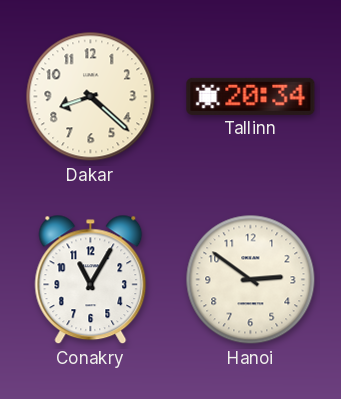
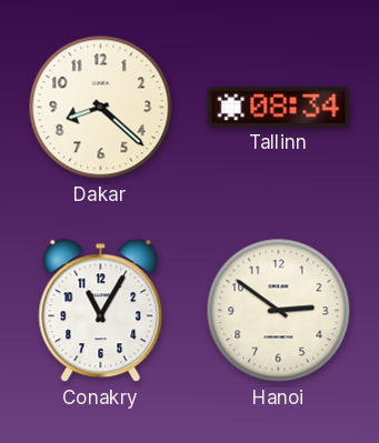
Tallinn: 20:34 -> 08:34 (279, 107)
